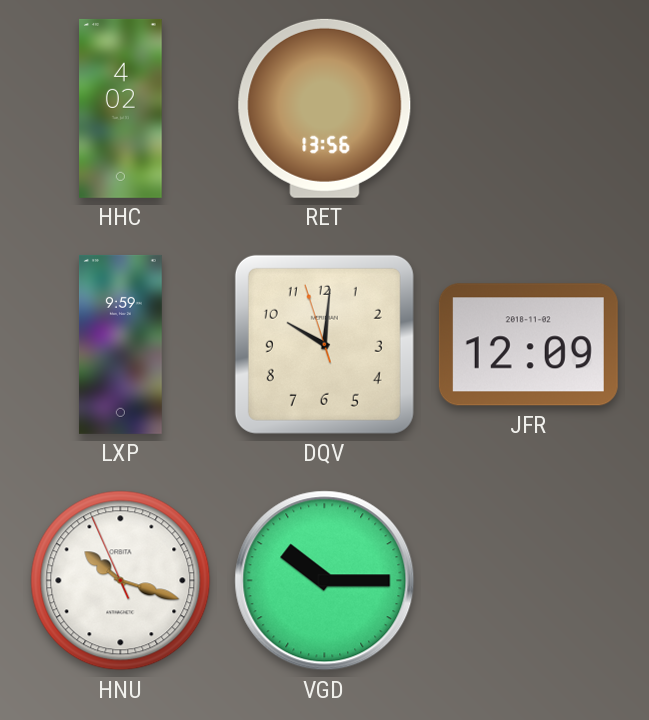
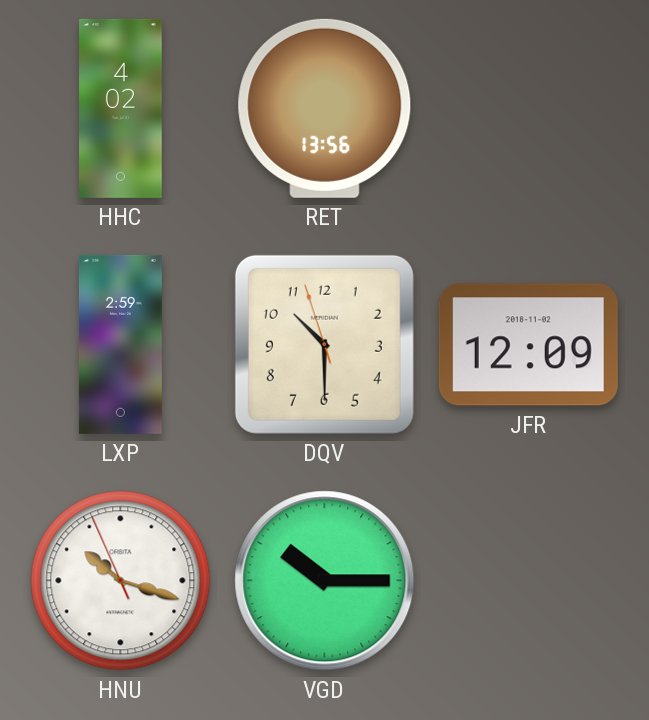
LXP: 9:59 -> 2:59 (120, 344)
DQV: 10:00 -> 10:29 (324, 344)
